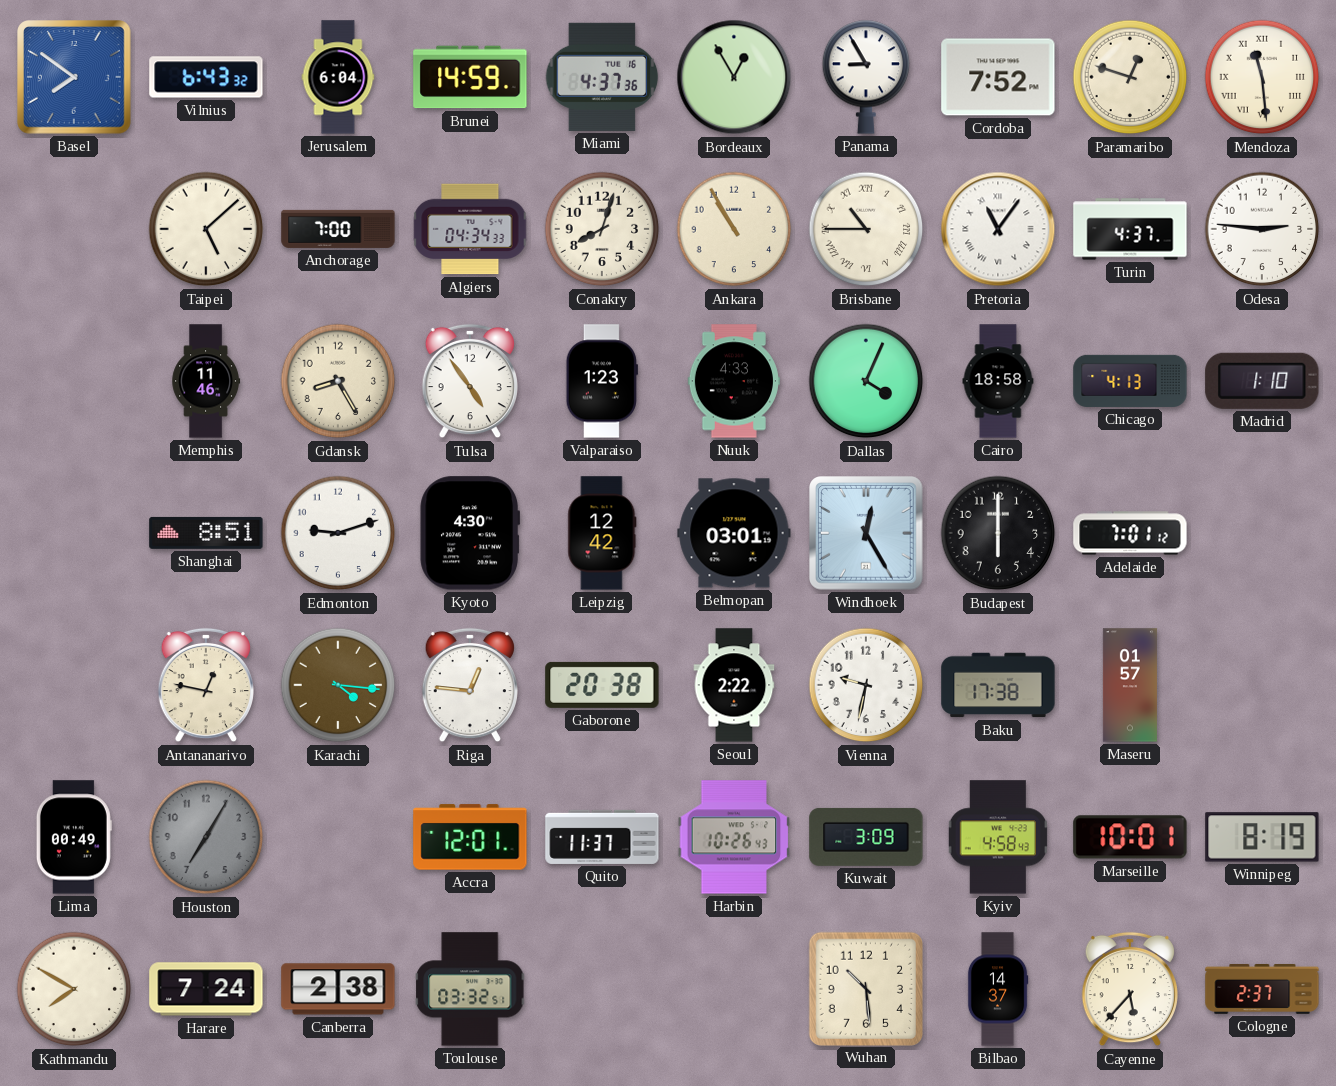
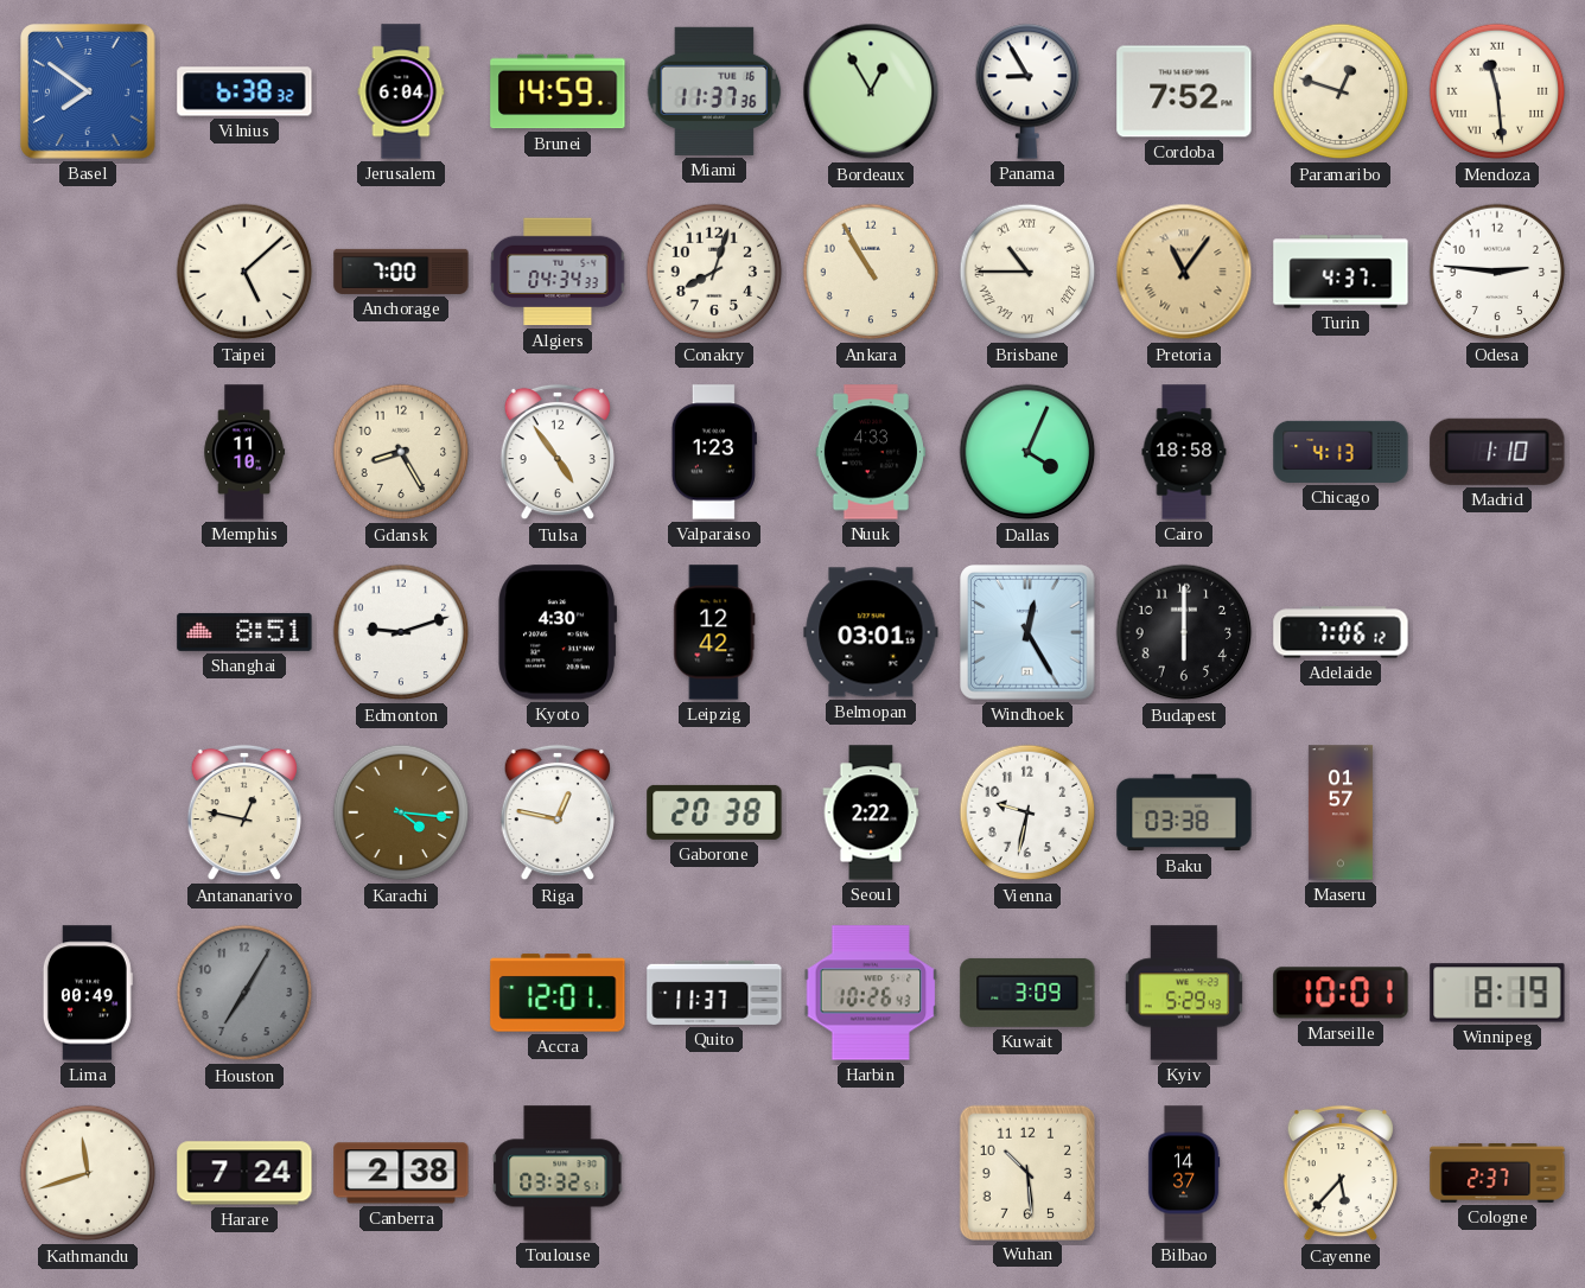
Vilnius: 6:43 -> 6:38 (244, 91)
Miami: 4:37 -> 11:37 (714, 91)
Pretoria dial: white -> champagne (1184, 272)
Memphis: 11:46 -> 11:10 (244, 452)
Adelaide: 7:01 -> 7:06 (1341, 632)
Riga: 12:46 -> 12:47 (556, 812)
Baku: 17:38 -> 03:38 (1184, 812)
Kyiv: 4:58 -> 5:29 (1183, 993)
Kathmandu: 7:50 -> 11:42 (88, 1173)
